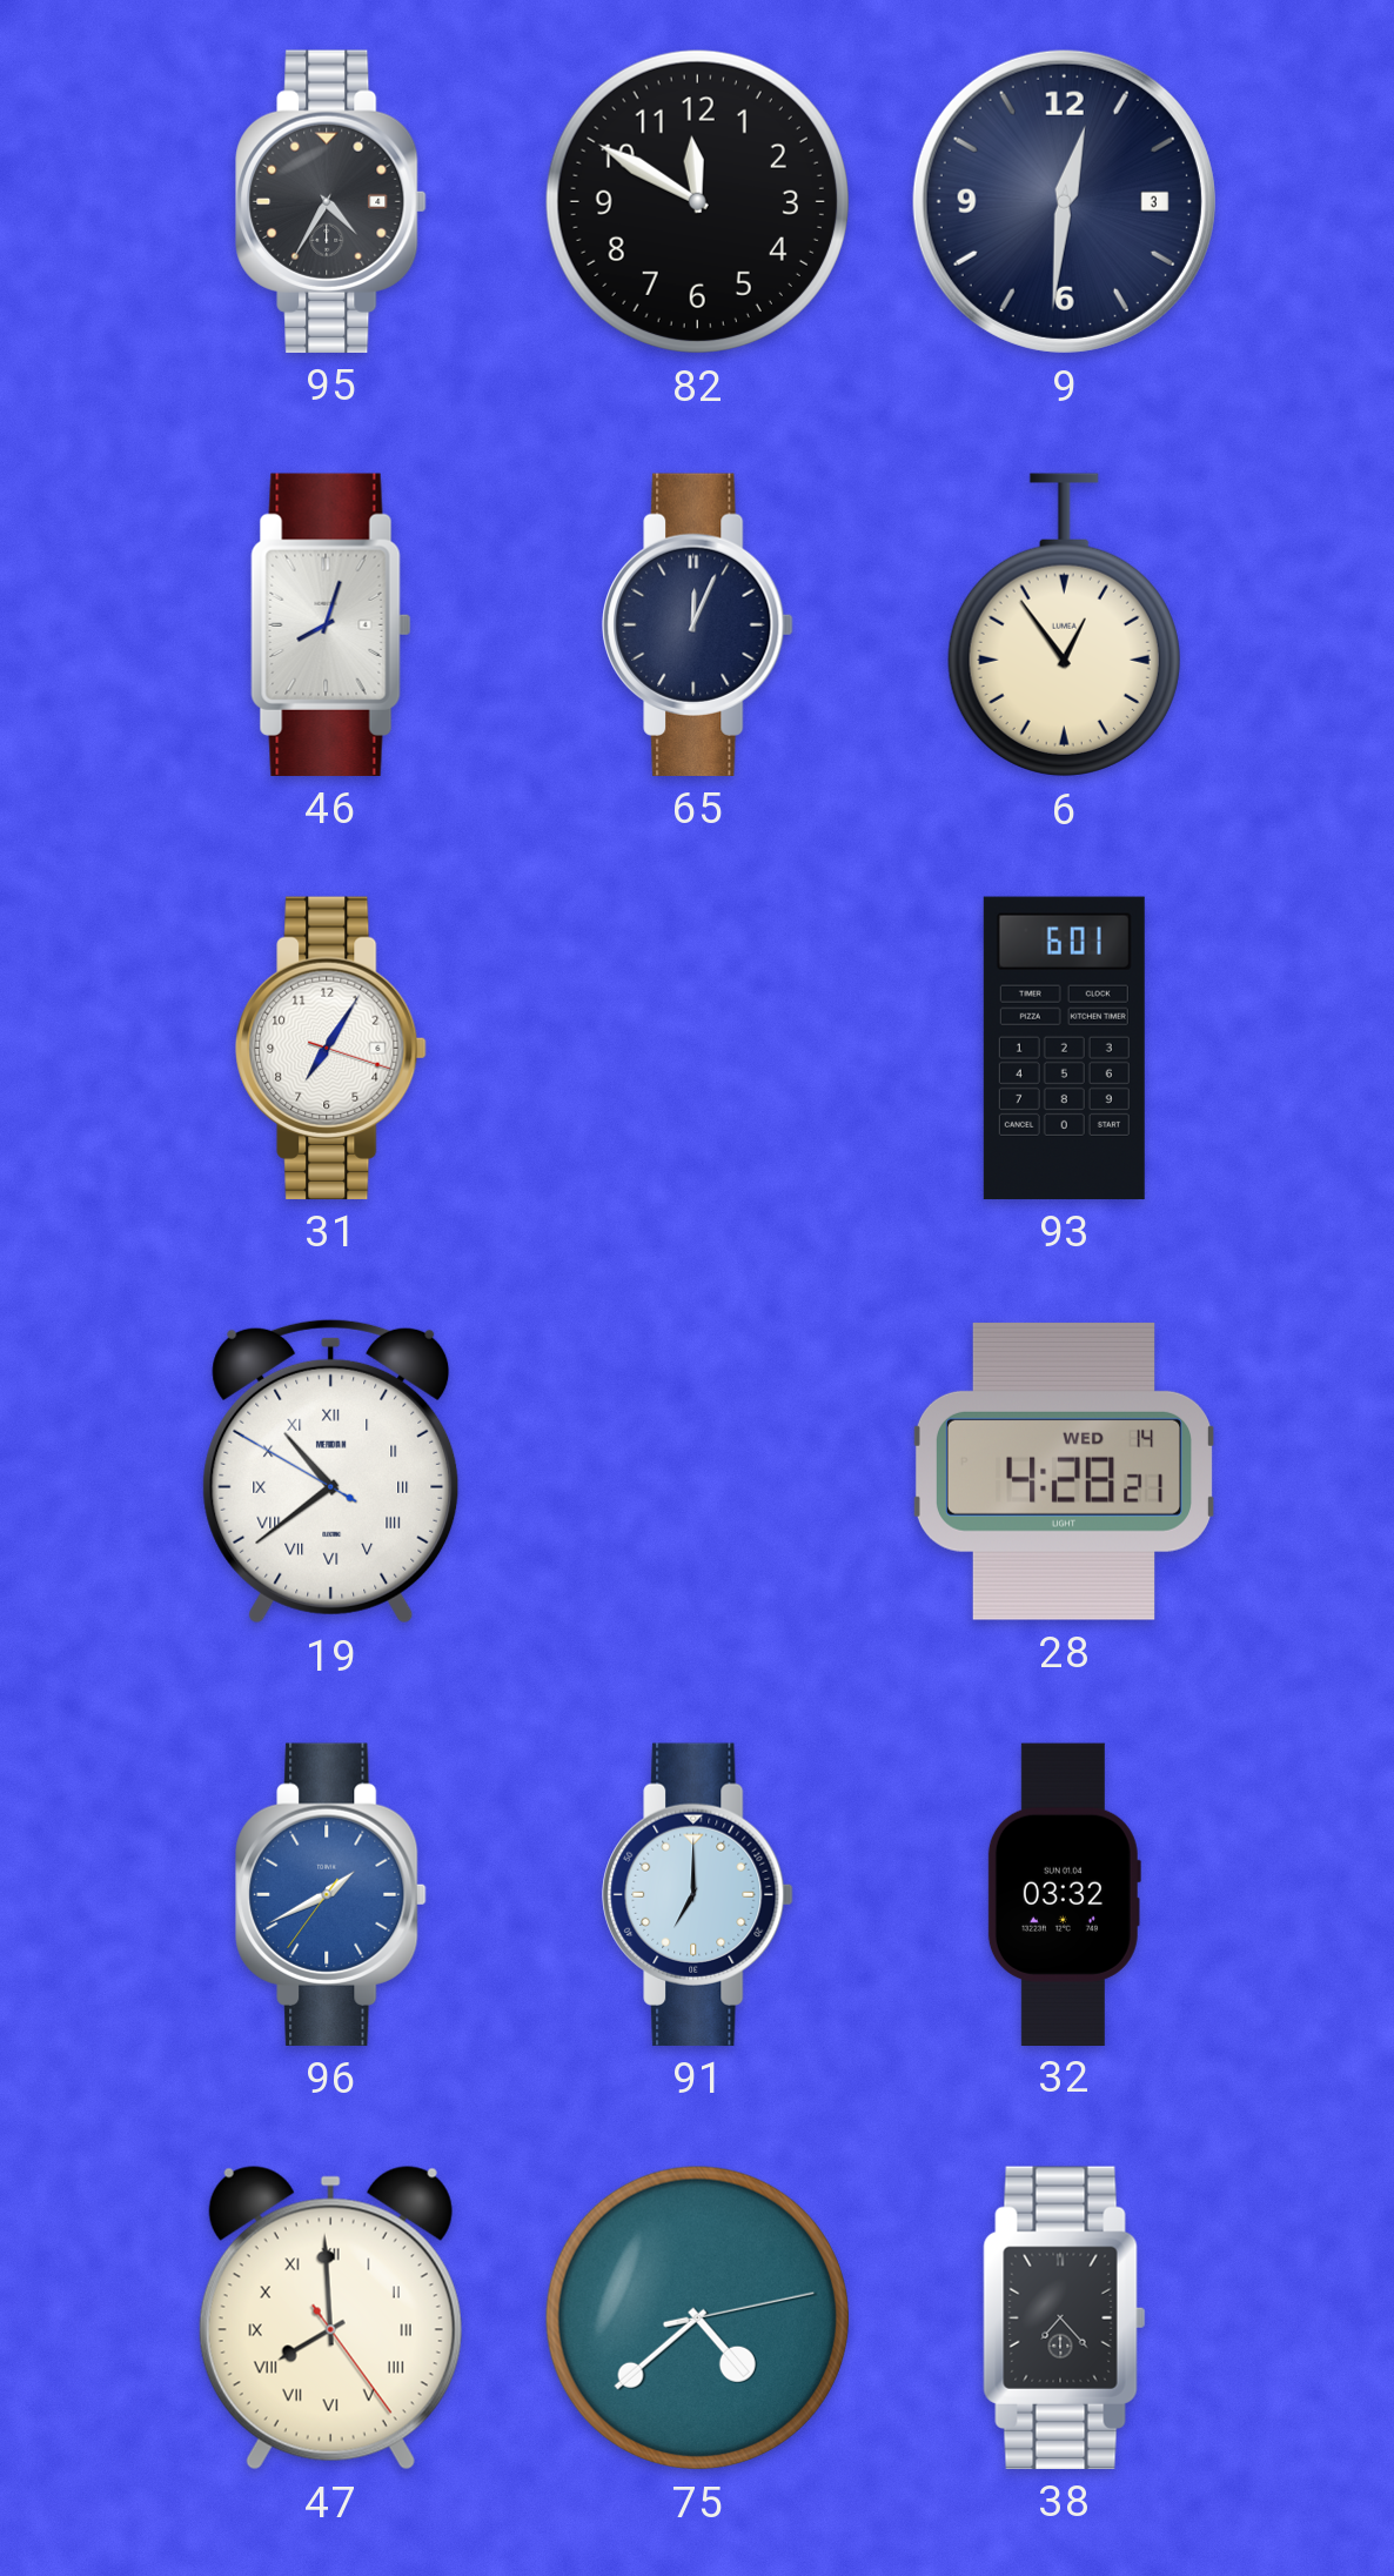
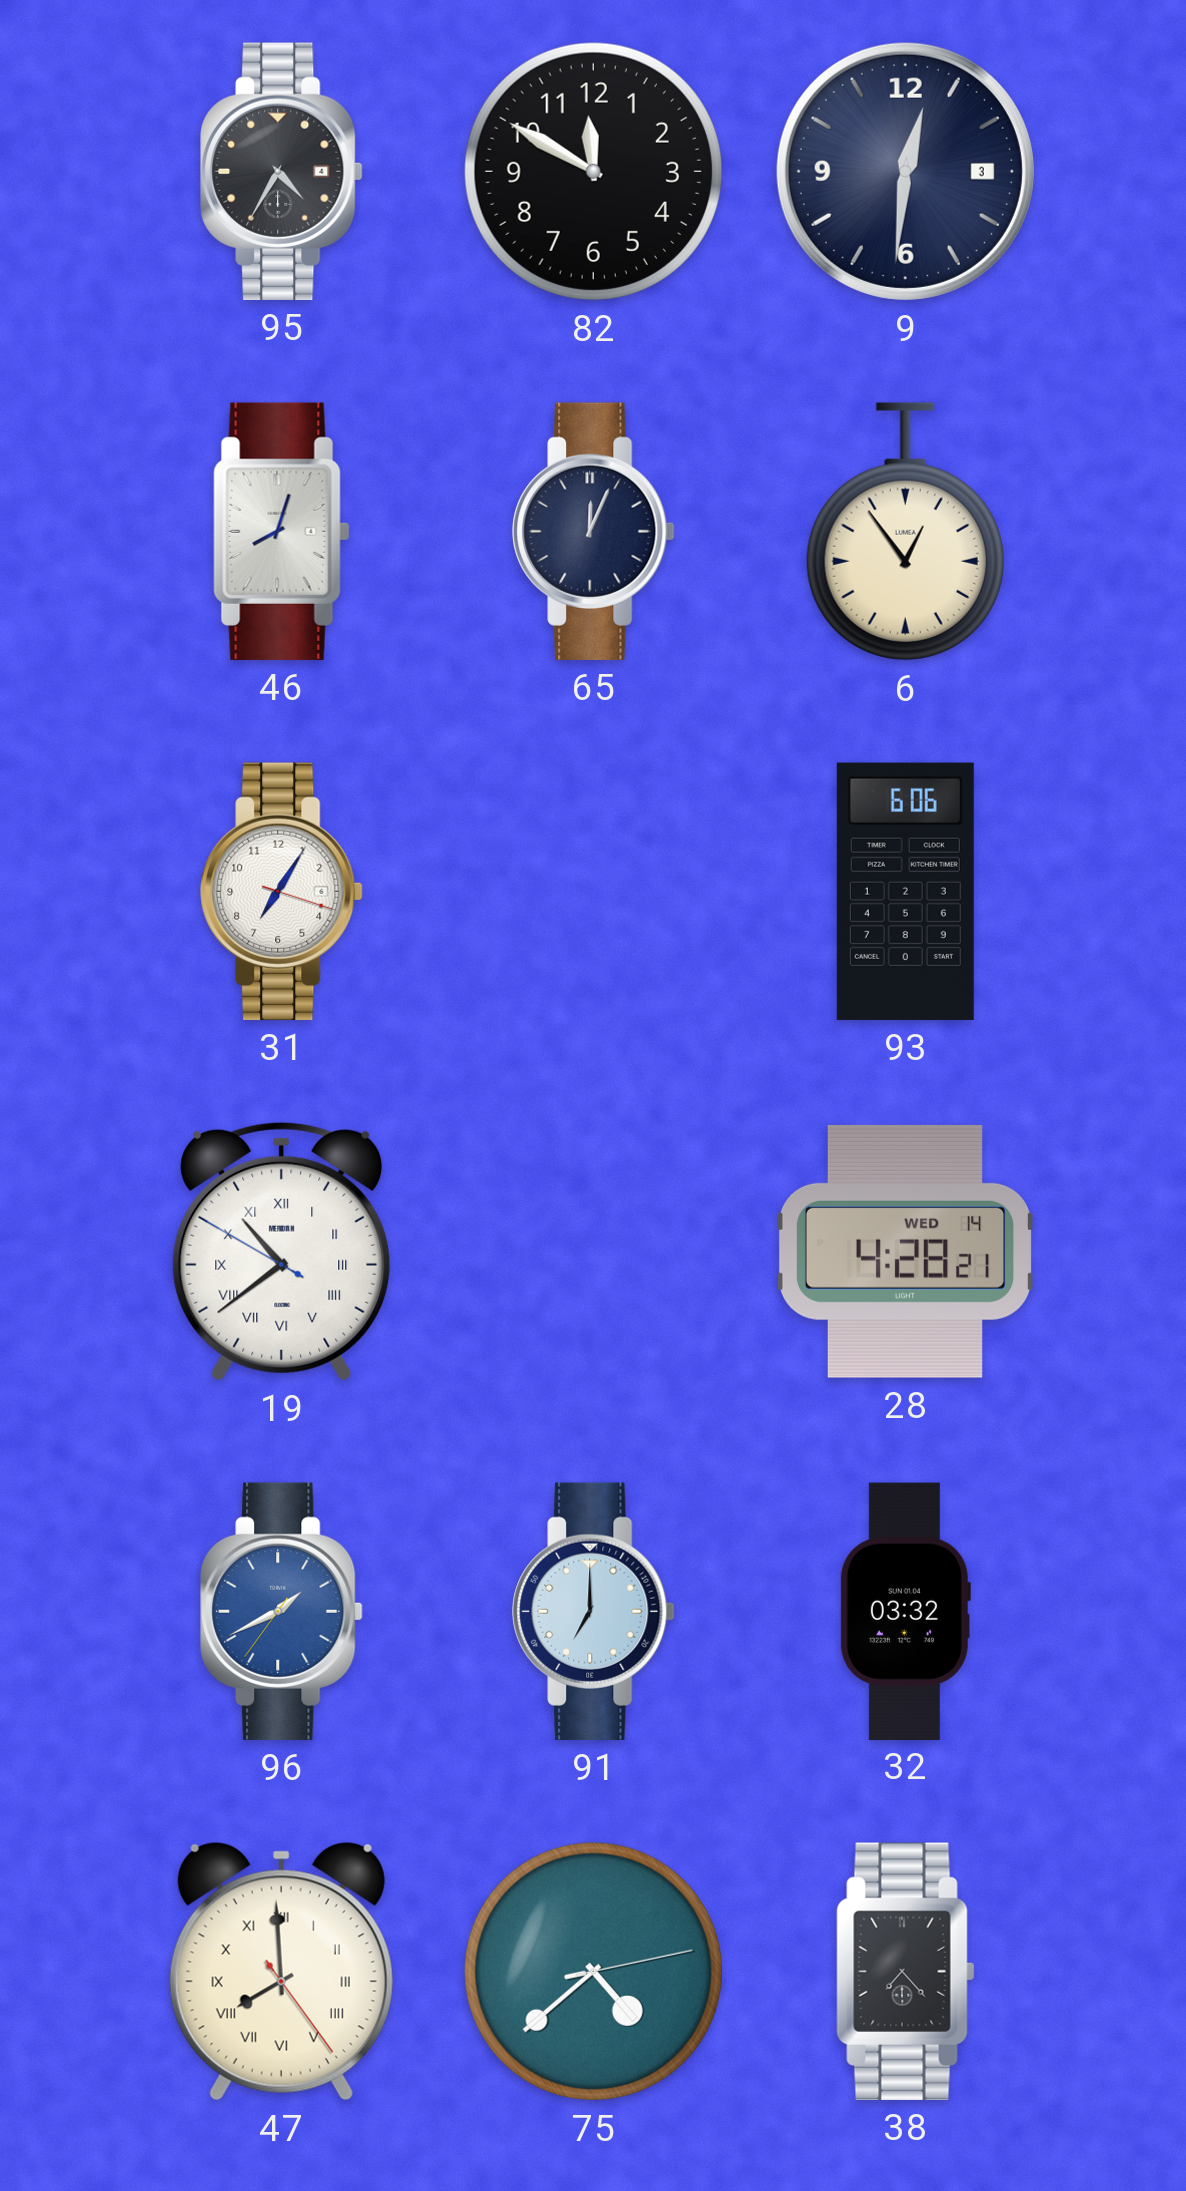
93: 6:01 -> 6:06 (905, 891)
